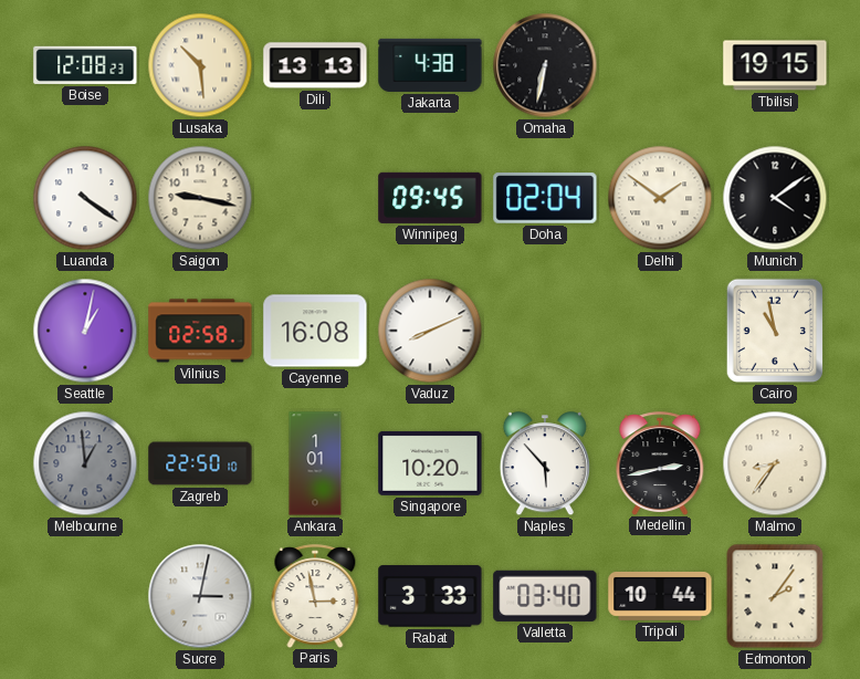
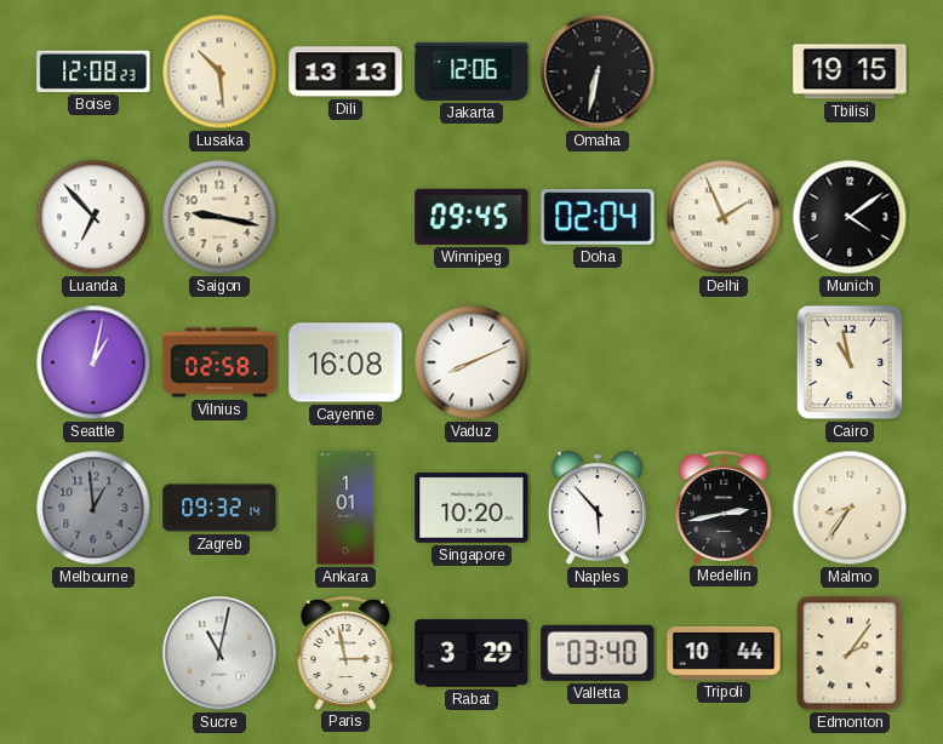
Jakarta: 4:38 -> 12:06 (471, 71)
Luanda: 4:21 -> 6:53 (93, 217)
Delhi: 1:51 -> 1:56 (724, 217)
Zagreb: 22:50 -> 09:32 (219, 508)
Sucre: 3:02 -> 11:02 (219, 653)
Rabat: 3:33 -> 3:29 (471, 653)
